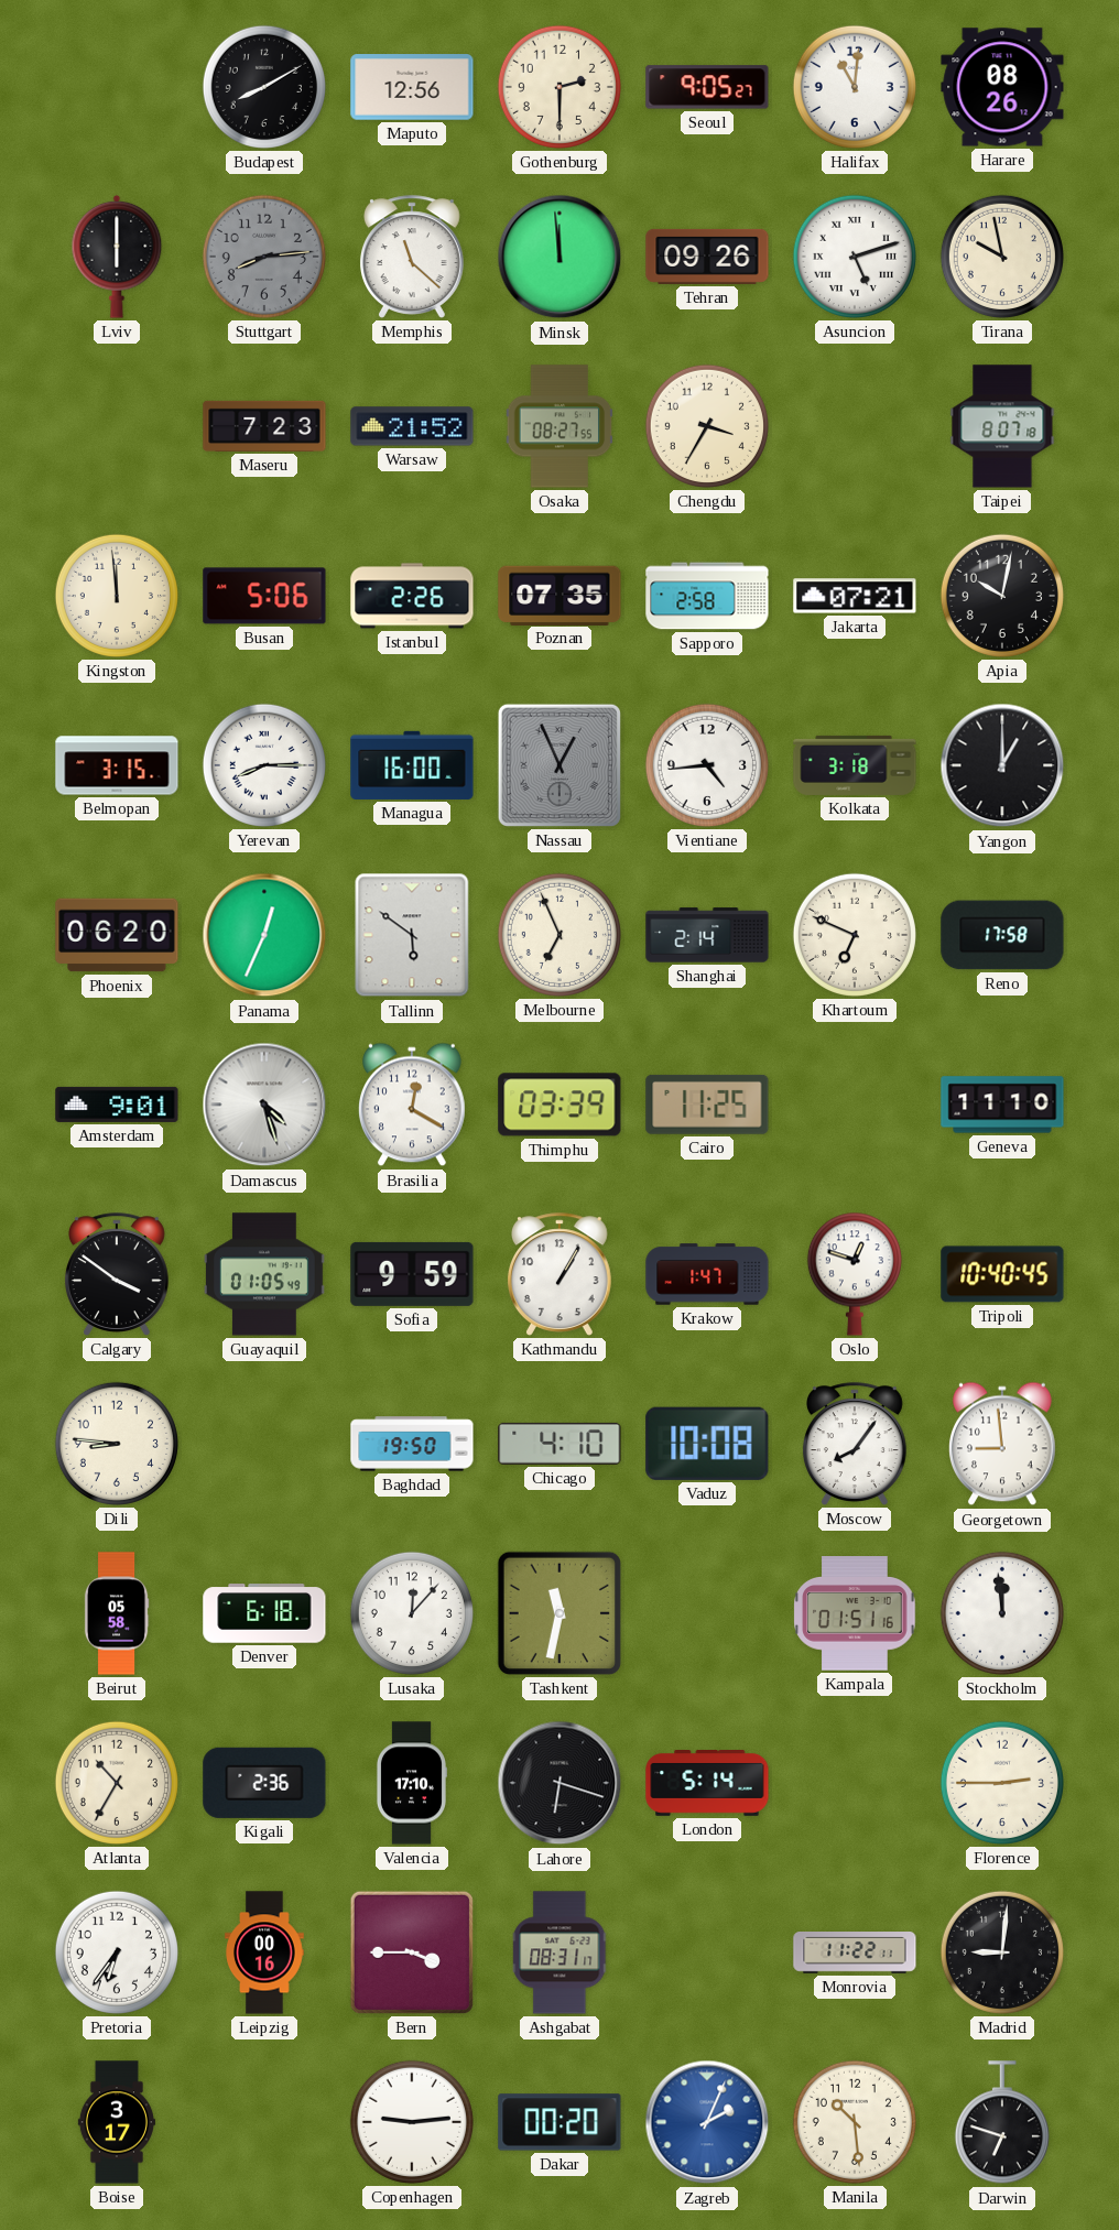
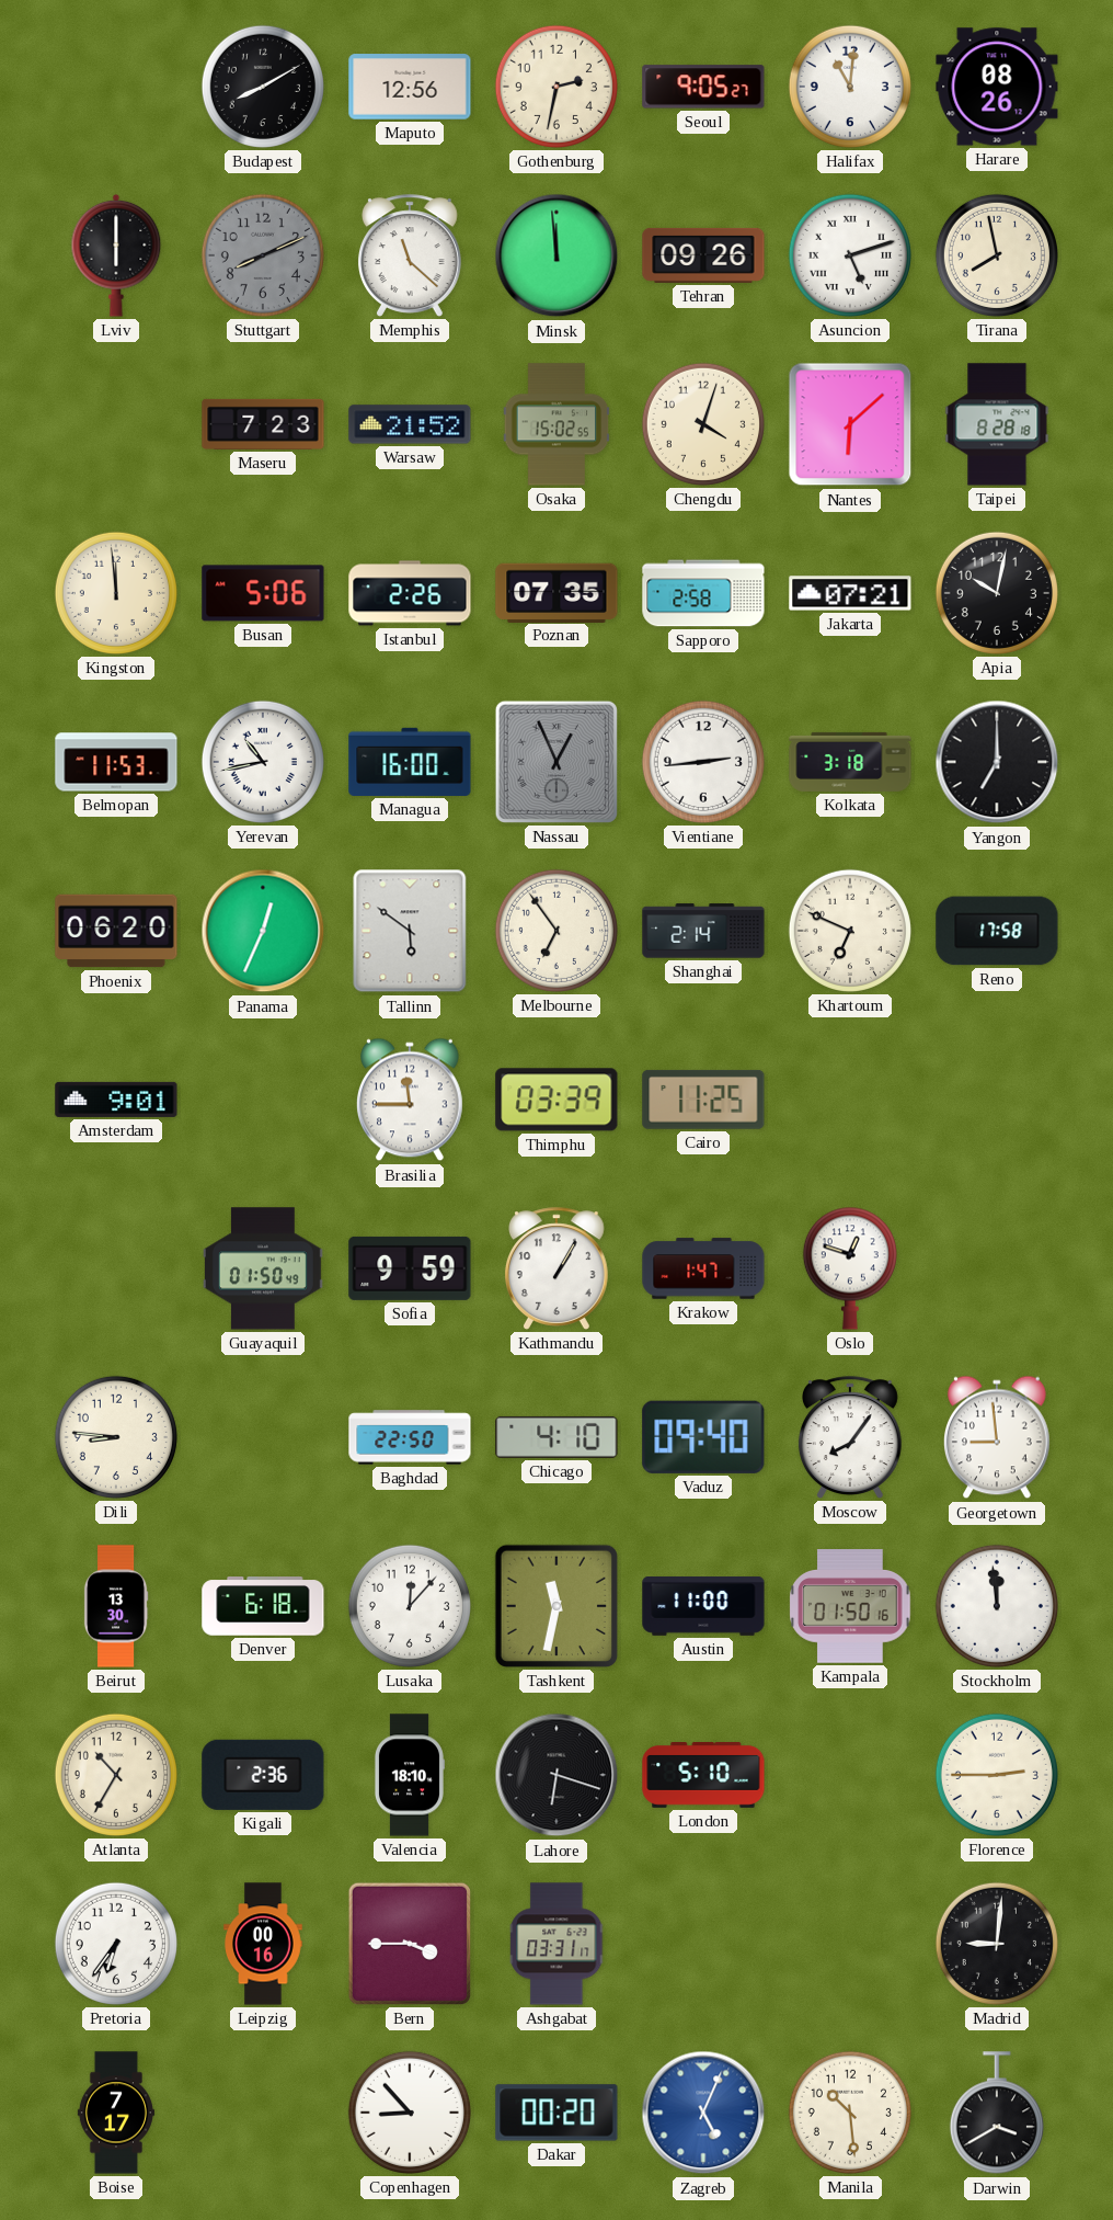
Gothenburg: 2:30 -> 2:32 (556, 87)
Stuttgart: 8:14 -> 8:11 (263, 255)
Tirana: 9:58 -> 7:58 (997, 255)
Osaka: 08:27 -> 15:02 (556, 424)
Chengdu: 3:35 -> 4:03 (703, 424)
Nantes: none -> 6:08 (850, 424)
Taipei: 8:07 -> 8:28 (997, 424)
Belmopan: 3:15 -> 11:53 (116, 762)
Yerevan: 8:15 -> 10:43 (263, 762)
Vientiane: 4:44 -> 2:44 (703, 762)
Yangon: 1:00 -> 7:00 (997, 762)
Melbourne: 6:56 -> 6:54 (556, 931)
Damascus: 4:27 -> none (264, 1105)
Brasilia: 12:20 -> 11:45 (410, 1100)
Geneva: 11:10 -> none (1002, 1105)
Calgary: 3:51 -> none (117, 1274)
Guayaquil: 01:05 -> 01:50 (263, 1268)
Tripoli: 10:40 -> none (1002, 1274)
Baghdad: 19:50 -> 22:50 (410, 1437)
Vaduz: 10:08 -> 09:40 (703, 1437)
Beirut: 05:58 -> 13:30 (116, 1606)
Austin: none -> 11:00 (703, 1607)
Kampala: 01:51 -> 01:50 (850, 1606)
Valencia: 17:10 -> 18:10 (409, 1775)
London: 5:14 -> 5:10 (703, 1776)
Ashgabat: 08:31 -> 03:31 (558, 1944)
Monrovia: 11:22 -> none (855, 1954)
Boise: 3:17 -> 7:17 (116, 2113)
Copenhagen: 9:14 -> 8:53 (410, 2113)
Zagreb: 2:04 -> 5:04 (703, 2113)
Darwin: 6:48 -> 3:40 (997, 2114)
